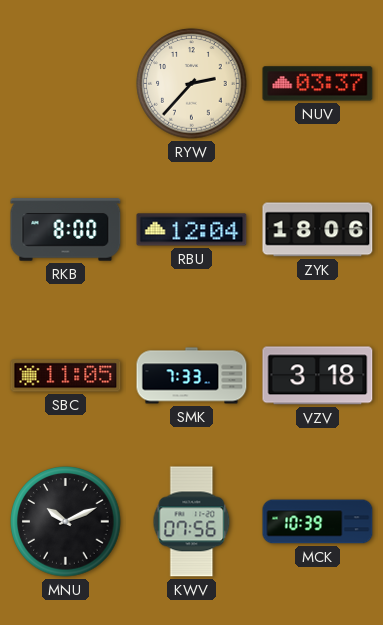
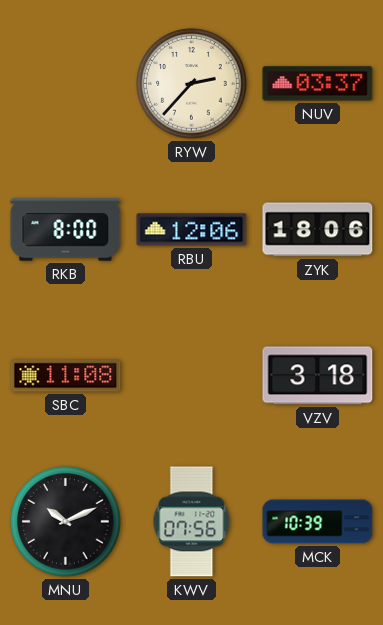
RBU: 12:04 -> 12:06 (192, 230)
SBC: 11:05 -> 11:08 (66, 376)
SMK: 7:33 -> none (192, 376)
